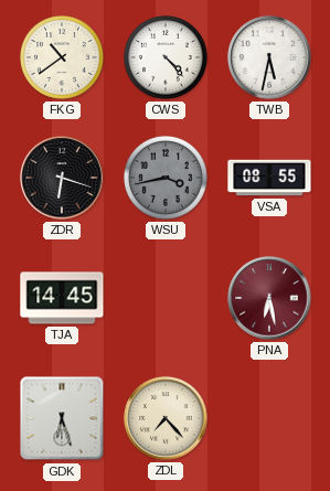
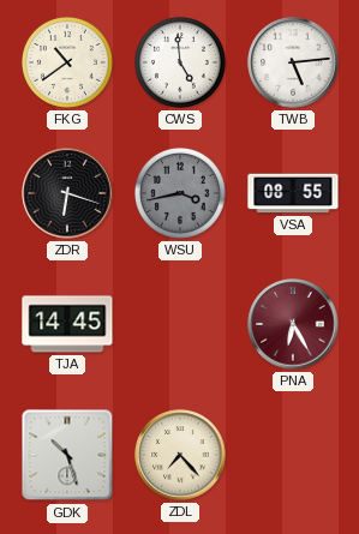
CWS: 4:23 -> 4:59 (180, 62)
TWB: 5:32 -> 5:14 (293, 62)
PNA: 6:28 -> 6:25 (293, 324)
GDK: 6:27 -> 10:27 (67, 455)
